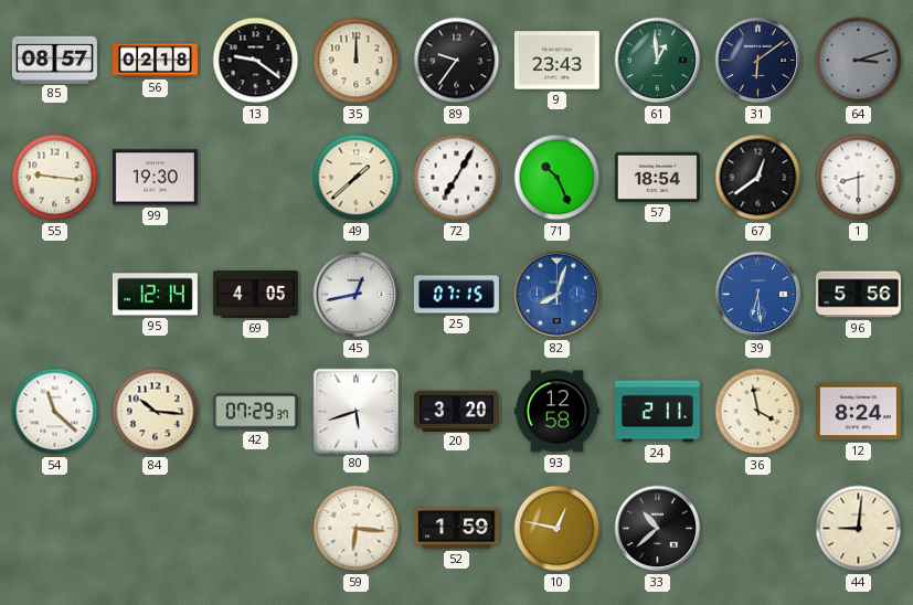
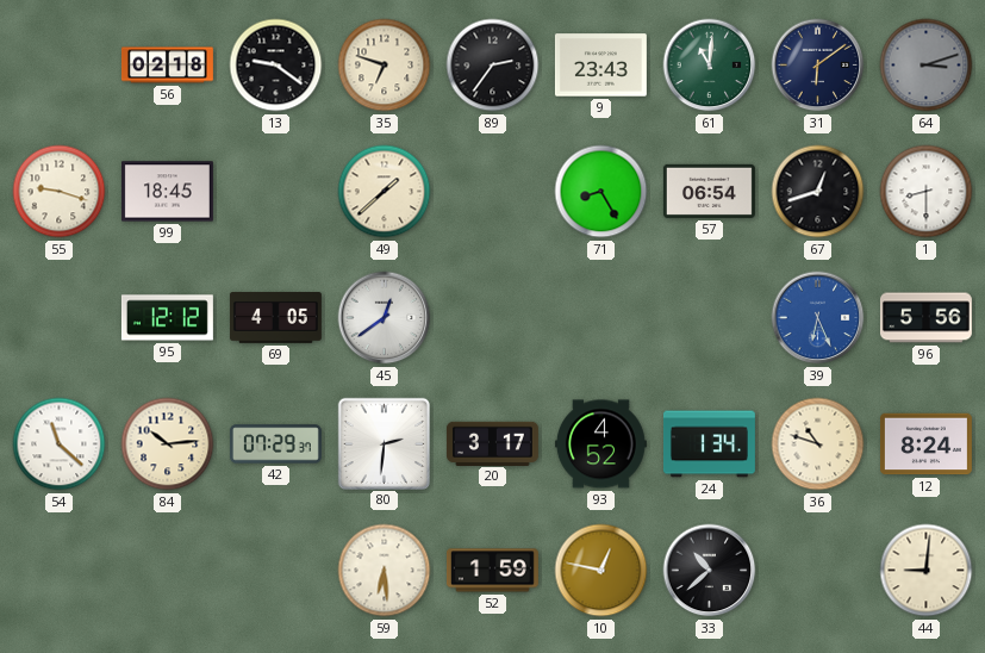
85: 08:57 -> none (54, 60)
35: 12:00 -> 6:48 (385, 66)
89: 9:36 -> 2:36 (493, 66)
61: 12:59 -> 11:01 (710, 66)
55: 9:16 -> 9:18 (60, 192)
99: 19:30 -> 18:45 (167, 192)
72: 7:05 -> none (457, 178)
71: 10:26 -> 8:25 (601, 192)
57: 18:54 -> 06:54 (709, 191)
67: 12:39 -> 12:42 (818, 192)
95: 12:14 -> 12:12 (167, 318)
45: 12:43 -> 12:39 (385, 318)
25: 07:15 -> none (456, 295)
82: 8:03 -> none (558, 295)
39: 6:29 -> 6:26 (818, 318)
84: 10:16 -> 10:14 (168, 444)
80: 5:42 -> 2:31 (384, 443)
20: 3:20 -> 3:17 (492, 443)
93: 12:58 -> 4:52 (600, 444)
24: 2:11 -> 1:34 (709, 444)
36: 3:58 -> 10:48 (818, 444)
59: 6:16 -> 6:29 (385, 571)
